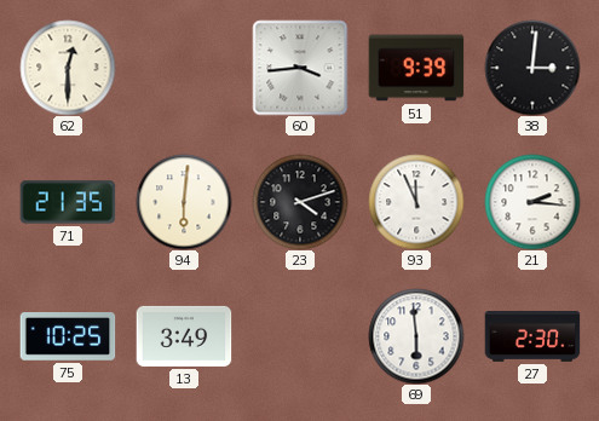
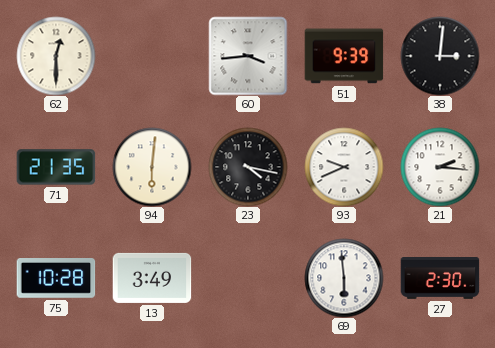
23: 4:12 -> 4:17 (248, 167)
93: 11:56 -> 9:41 (344, 167)
75: 10:25 -> 10:28 (56, 279)
